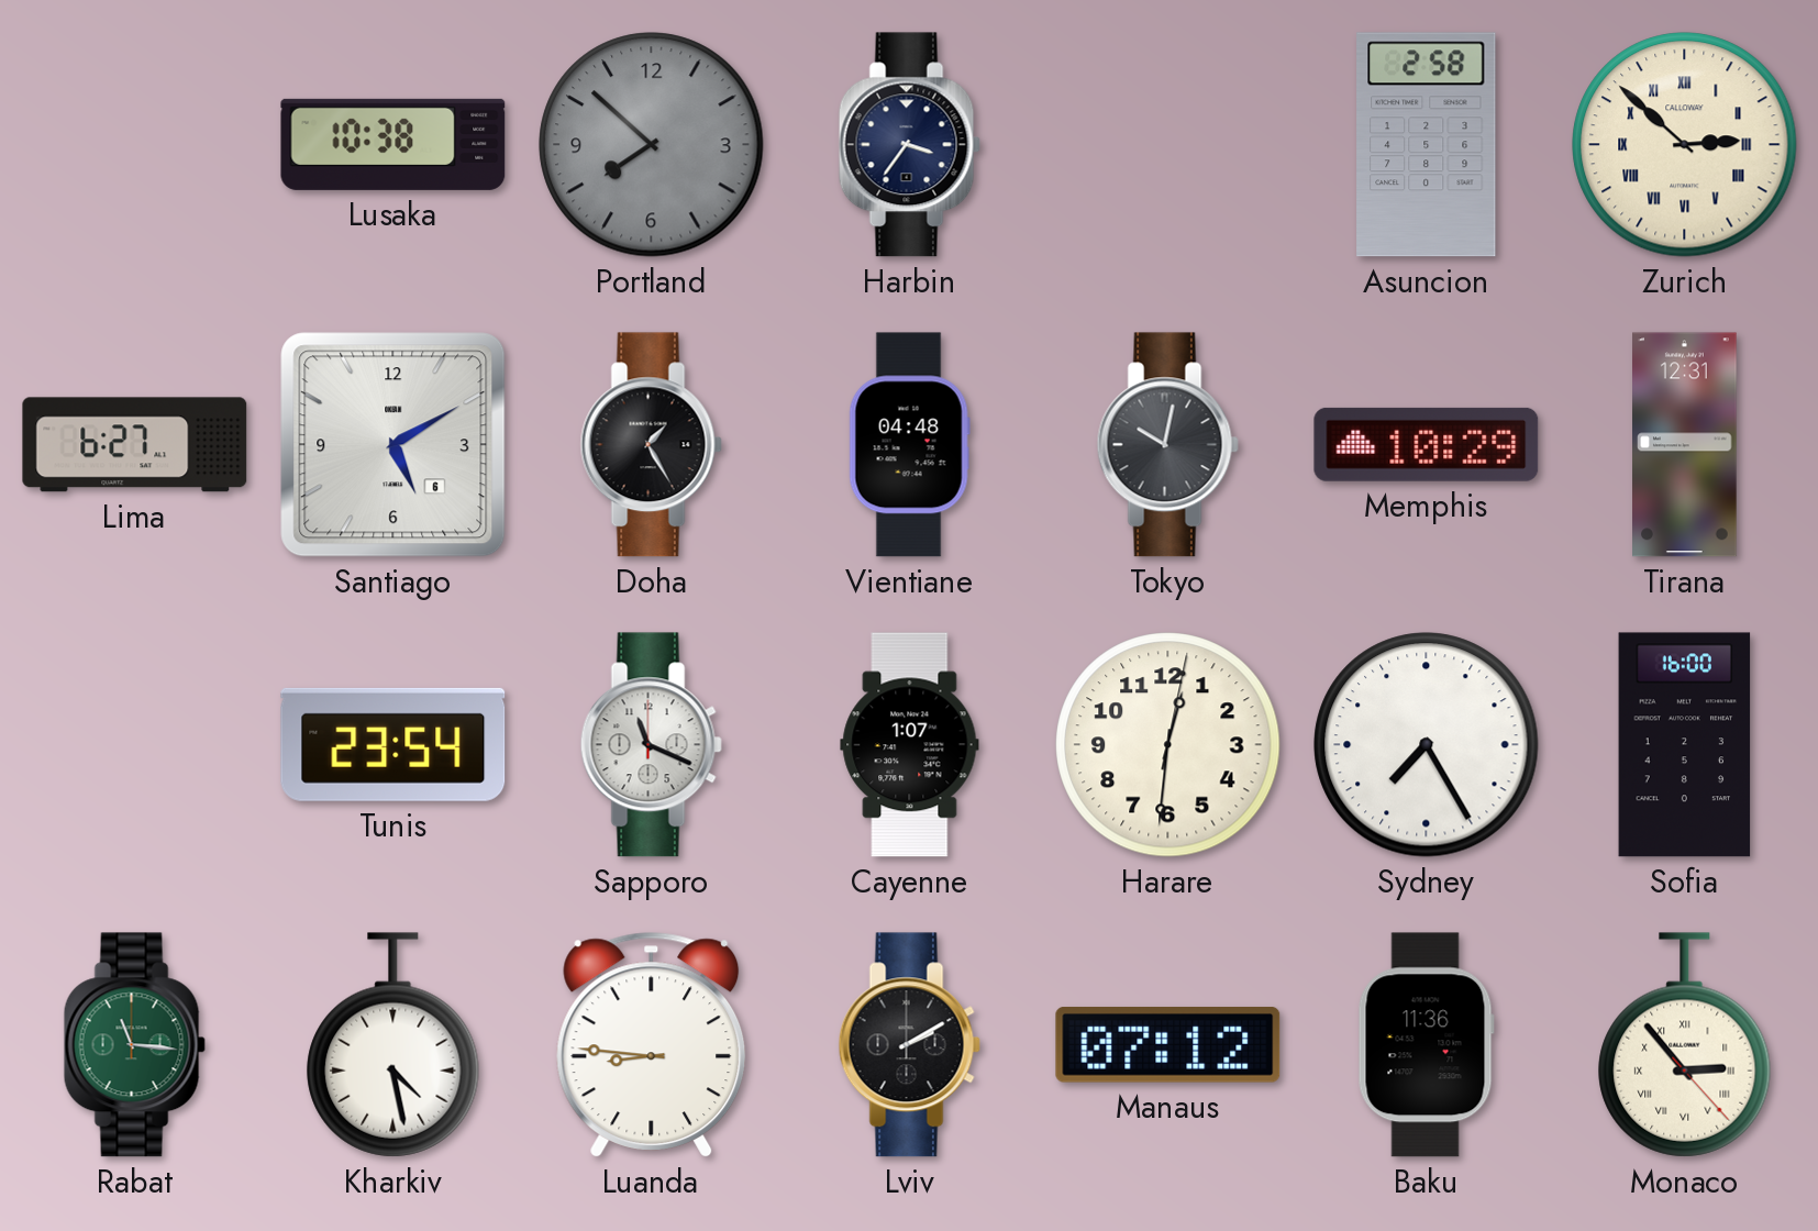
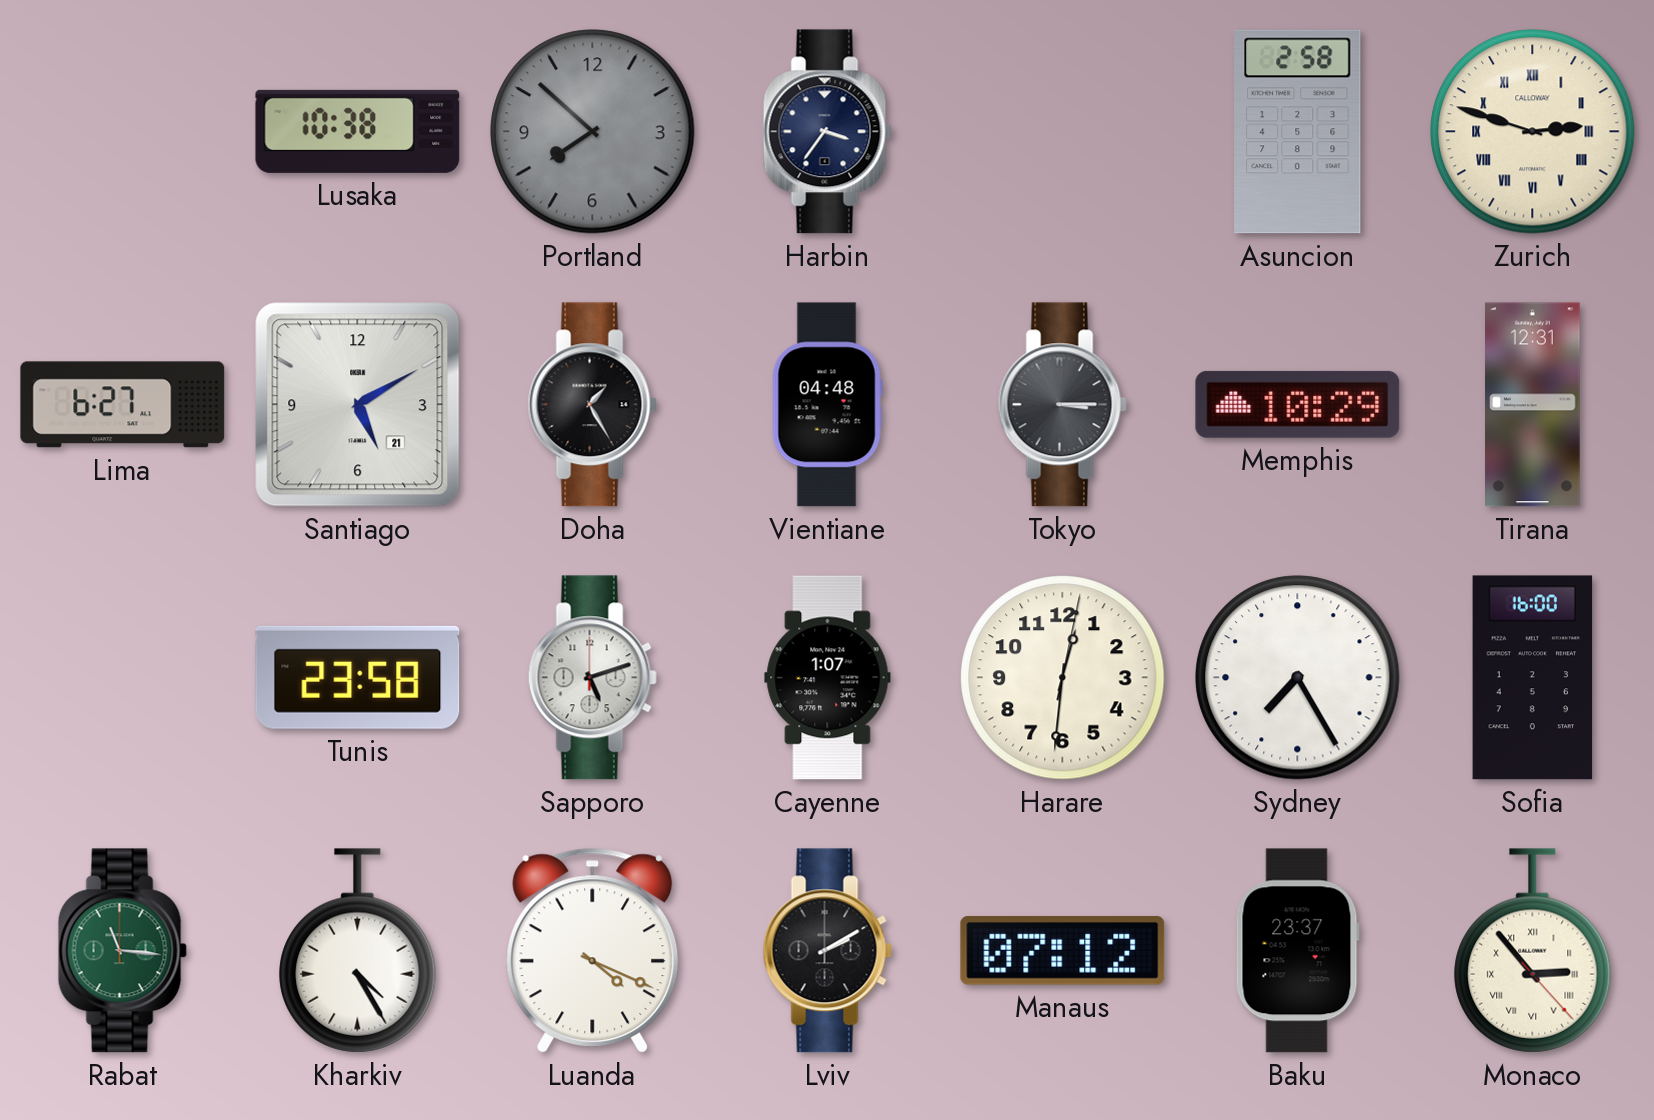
Zurich: 2:52 -> 2:48 (1533, 132)
Santiago date: 6 -> 21 (358, 405)
Tokyo: 10:02 -> 3:15 (1062, 405)
Tunis: 23:54 -> 23:58 (358, 677)
Sapporo: 11:19 -> 5:12 (592, 678)
Kharkiv: 4:28 -> 4:25 (358, 951)
Luanda: 8:46 -> 4:19 (593, 951)
Baku: 11:36 -> 23:37 (1297, 951)
